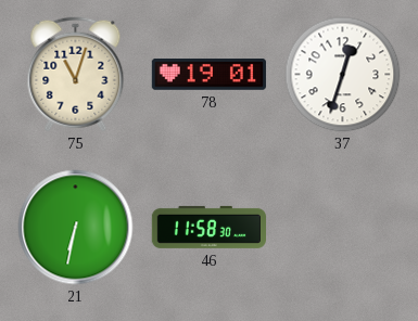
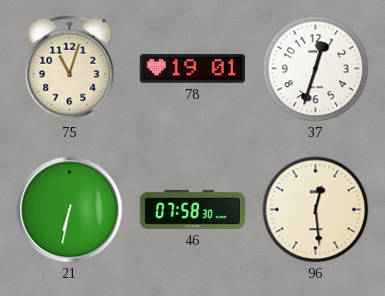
46: 11:58 -> 07:58 (192, 209)
96: none -> 12:29 (316, 210)
